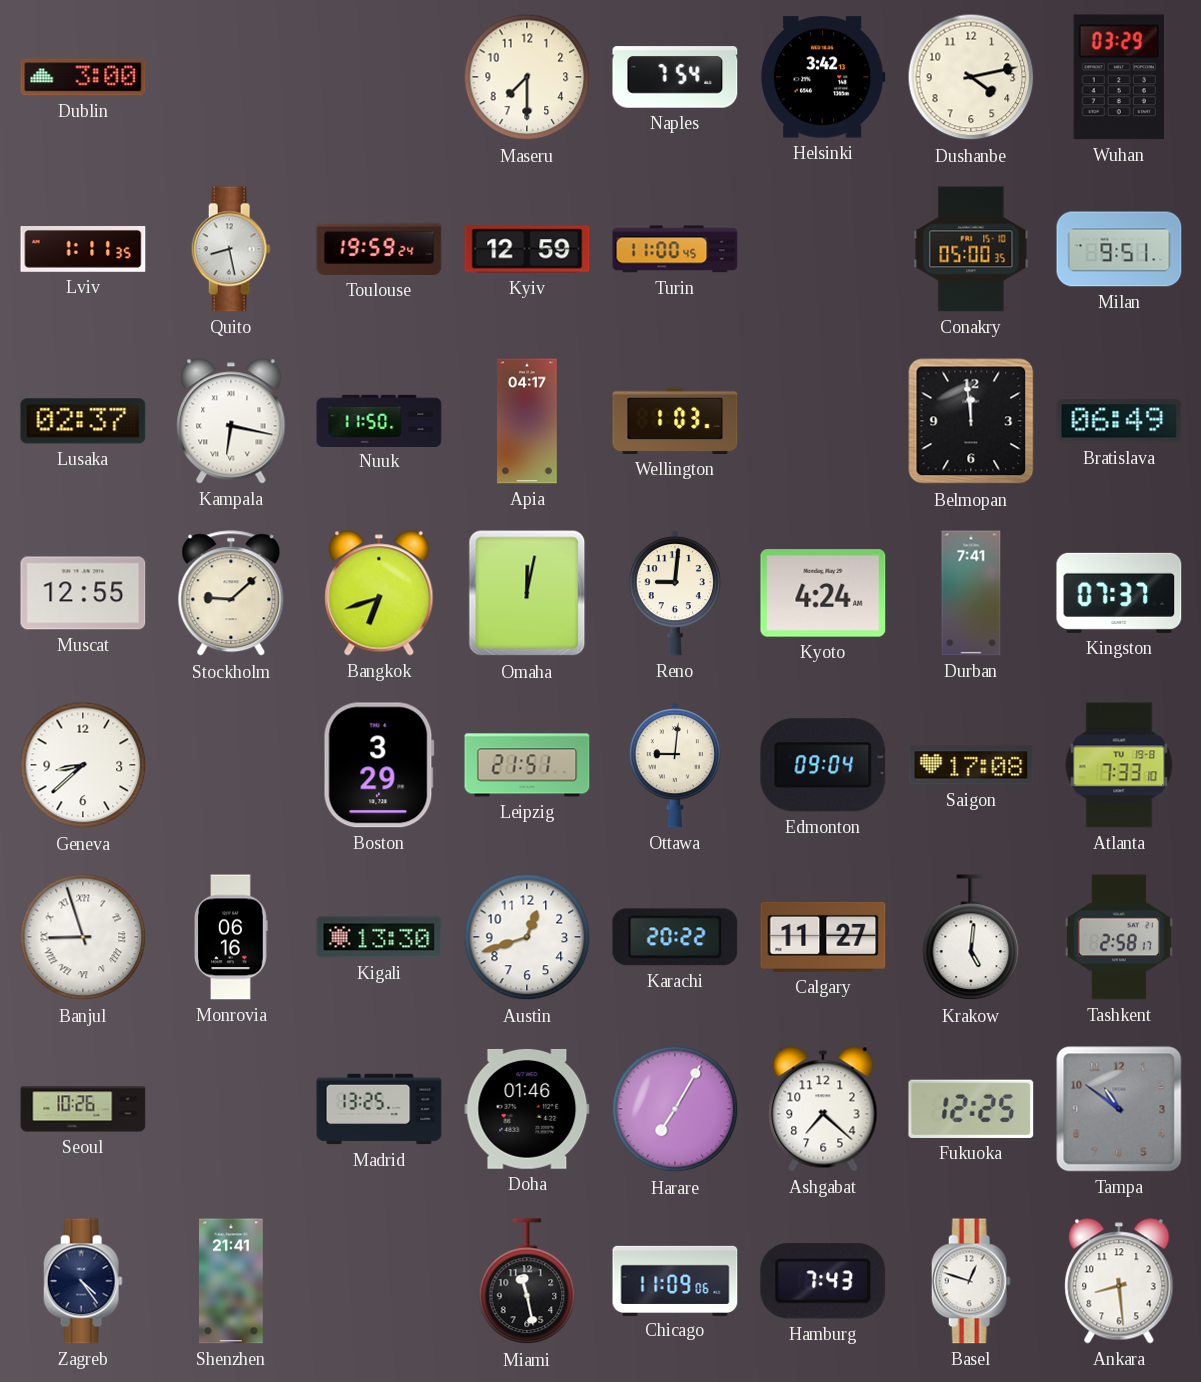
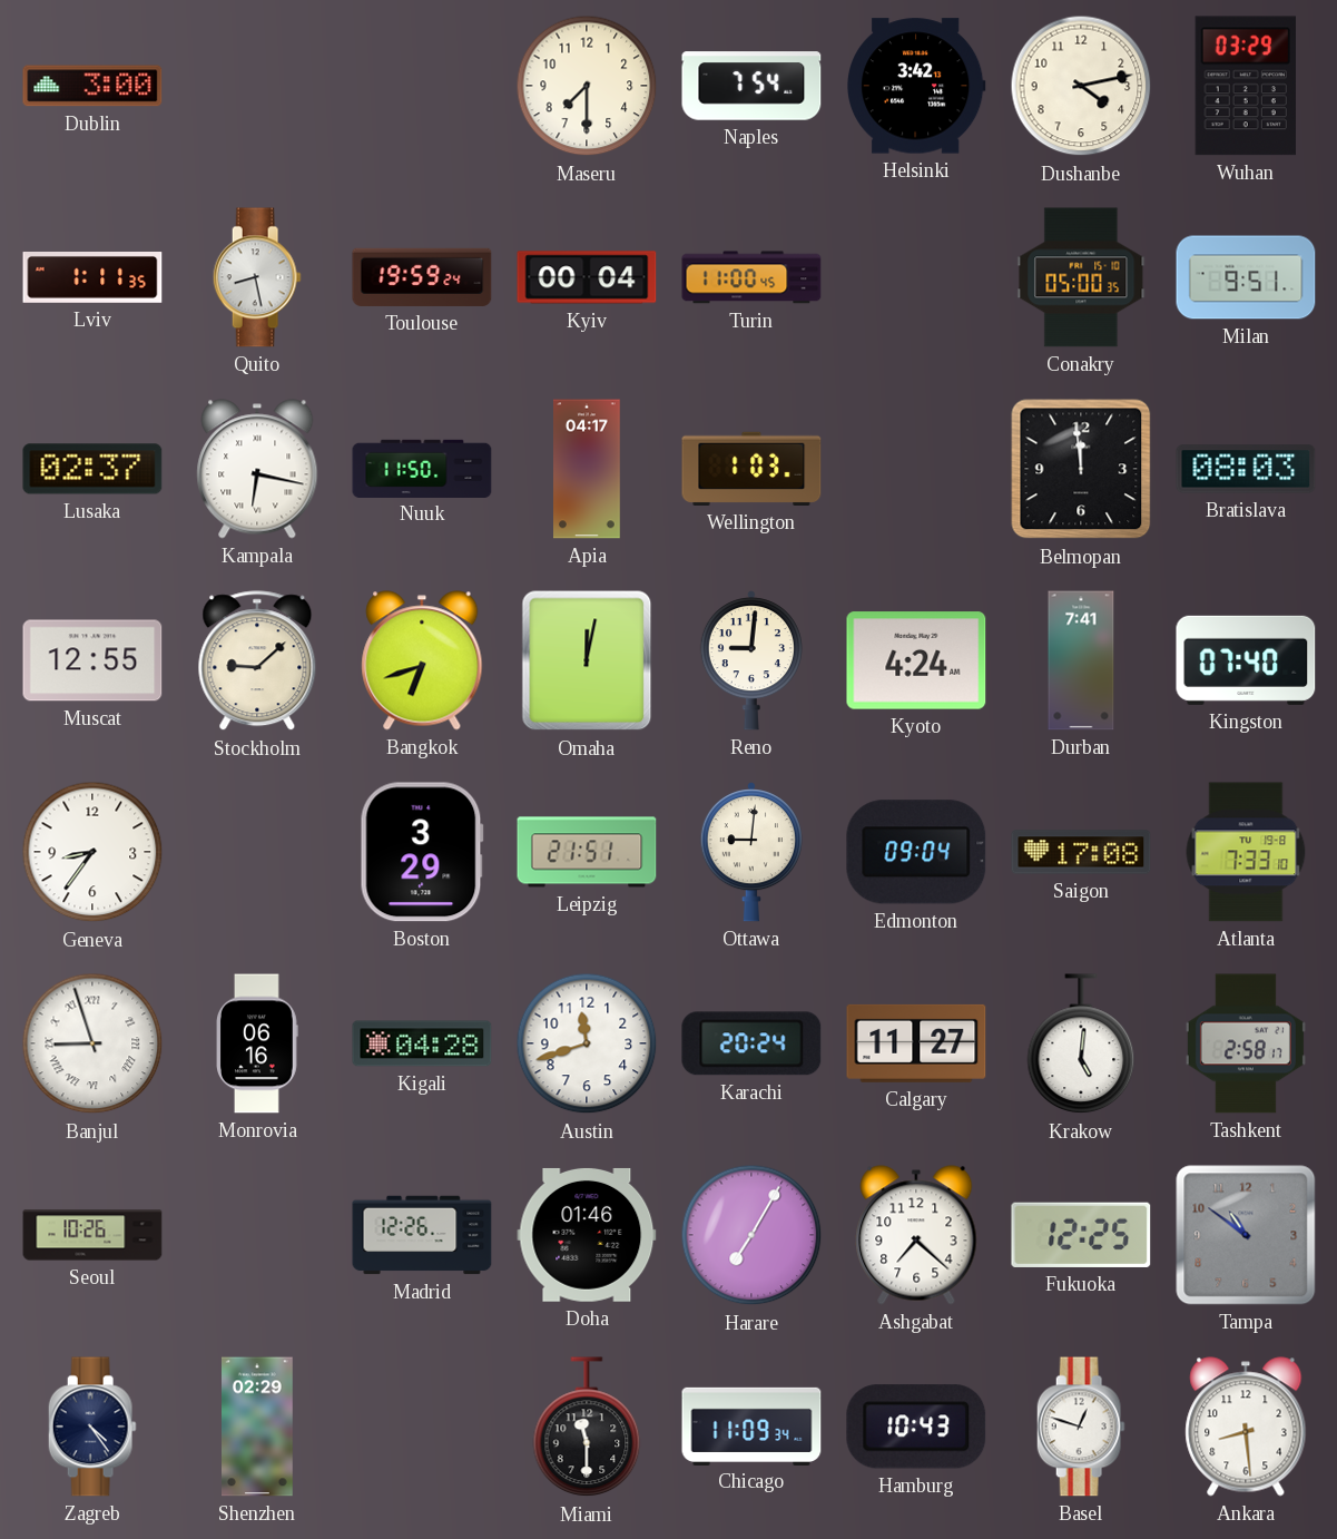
Kyiv: 12:59 -> 00:04 (587, 277)
Bratislava: 06:49 -> 08:03 (1246, 469)
Kingston: 07:37 -> 07:40 (1246, 660)
Geneva: 8:38 -> 8:36 (92, 852)
Kigali: 13:30 -> 04:28 (422, 1043)
Austin: 12:42 -> 11:42 (587, 1043)
Karachi: 20:22 -> 20:24 (751, 1043)
Madrid: 13:25 -> 12:26 (422, 1235)
Shenzhen: 21:41 -> 02:29 (257, 1427)
Miami: 11:28 -> 11:30 (587, 1428)
Chicago: 11:09:06 -> 11:09:34 (751, 1425)
Hamburg: 7:43 -> 10:43 (916, 1427)
